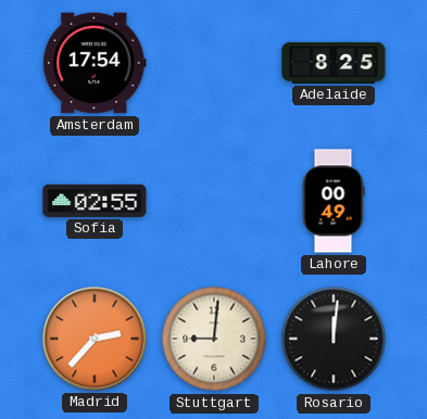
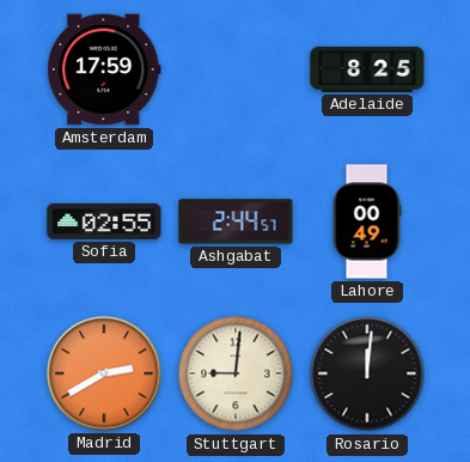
Amsterdam: 17:54 -> 17:59 (104, 69)
Ashgabat: none -> 2:44 (236, 221)
Madrid: 2:37 -> 2:40 (104, 373)
